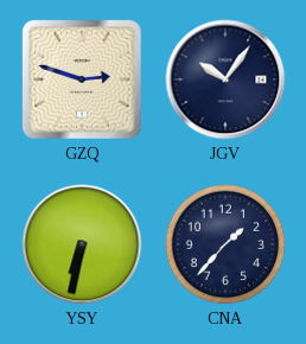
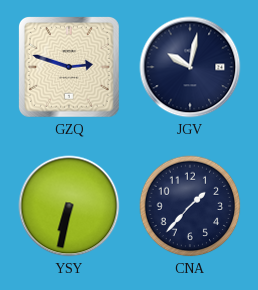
JGV: 10:06 -> 10:02 (190, 67)
